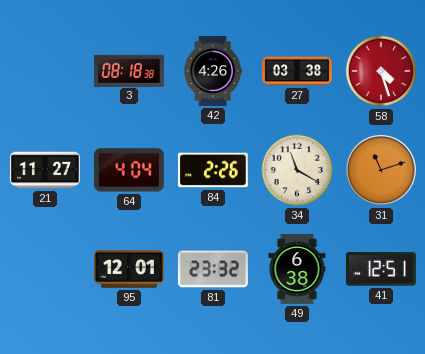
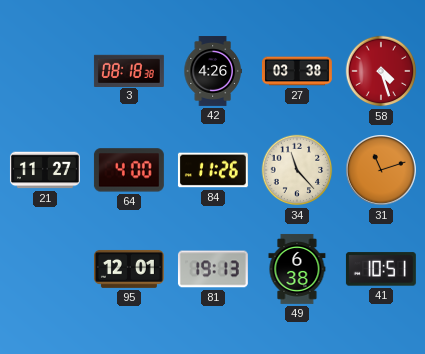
64: 4:04 -> 4:00 (129, 170)
84: 2:26 -> 11:26 (213, 170)
34: 11:20 -> 11:23 (297, 170)
81: 23:32 -> 19:13 (213, 269)
41: 12:51 -> 10:51 (381, 269)
